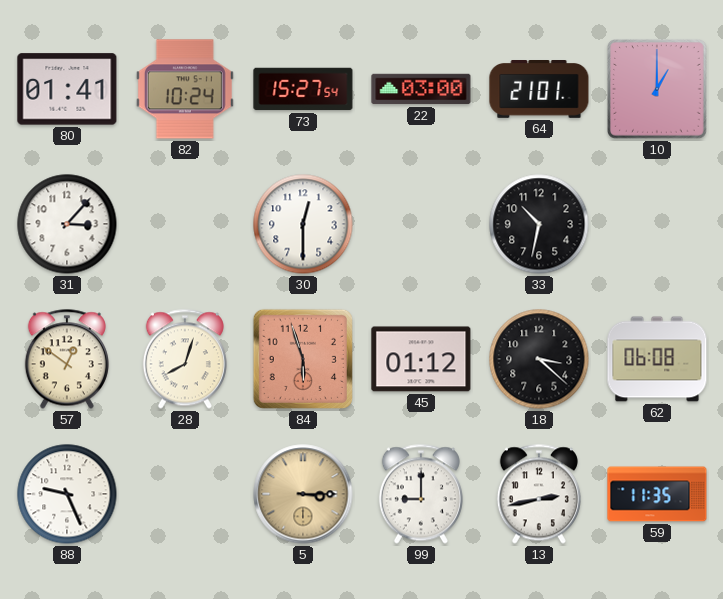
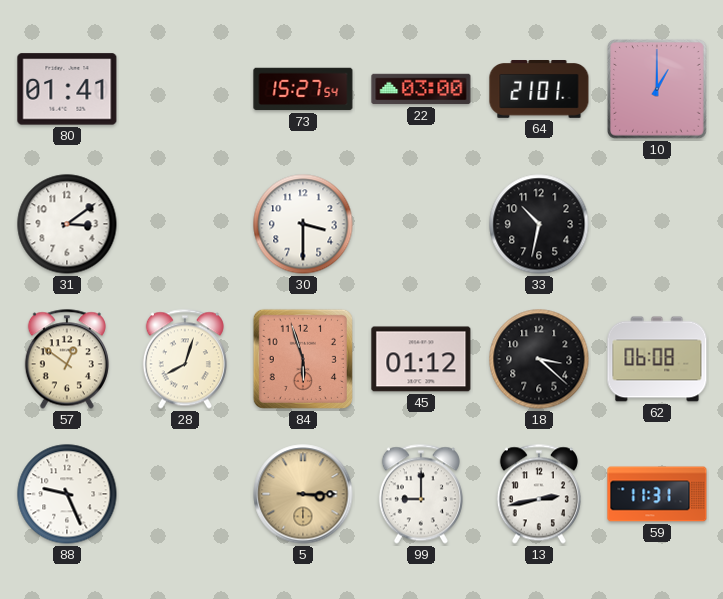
82: 10:24 -> none (185, 89)
31: 3:07 -> 3:09 (67, 224)
30: 12:30 -> 3:30 (303, 224)
59: 11:35 -> 11:31 (657, 494)
